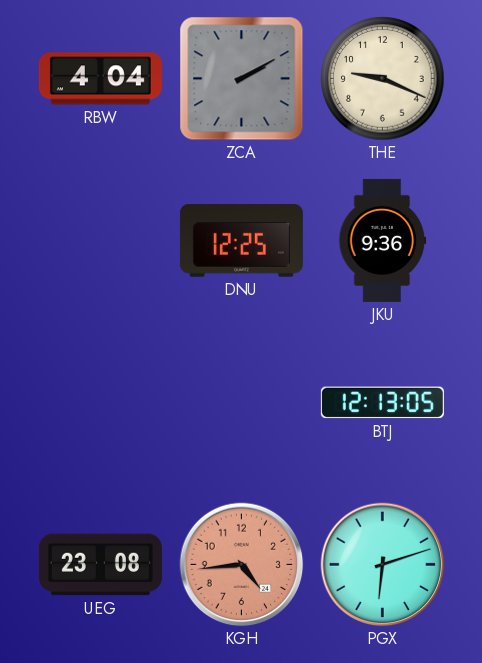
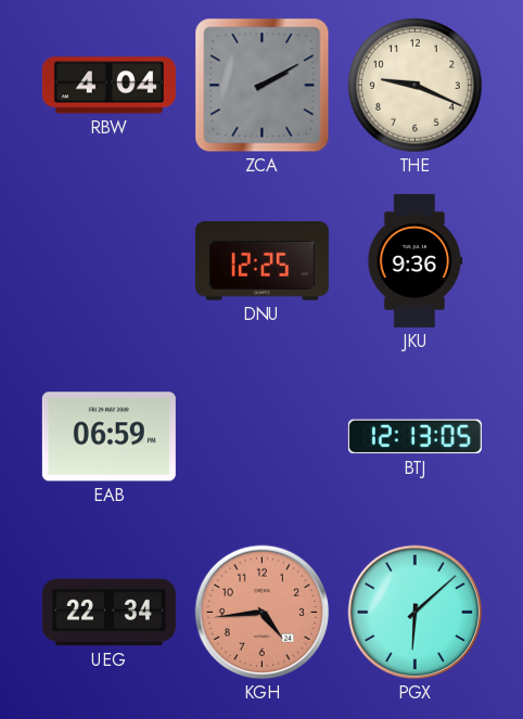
EAB: none -> 06:59 (109, 437)
UEG: 23:08 -> 22:34 (109, 613)
PGX: 6:12 -> 6:08 (416, 613)
